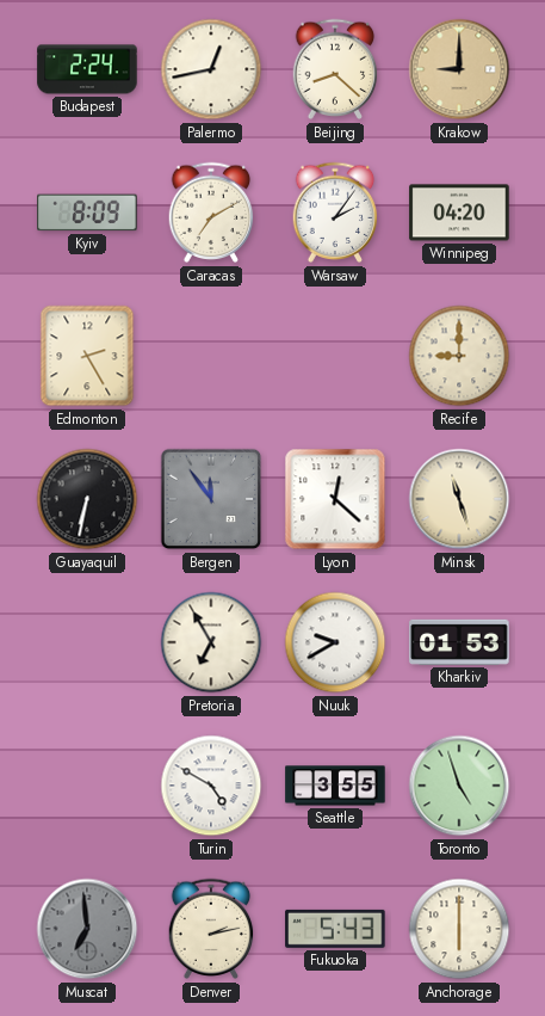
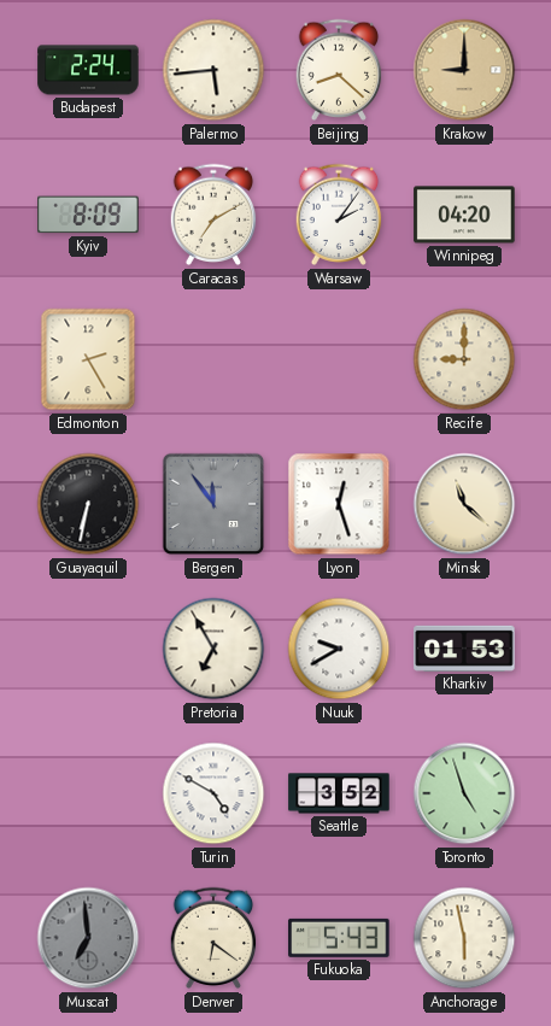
Palermo: 12:43 -> 5:44 (213, 70)
Lyon: 12:22 -> 12:27 (339, 504)
Minsk: 11:27 -> 11:22 (464, 504)
Seattle: 3:55 -> 3:52 (339, 793)
Denver: 2:13 -> 6:21 (213, 938)
Anchorage: 6:00 -> 5:58 (464, 938)
